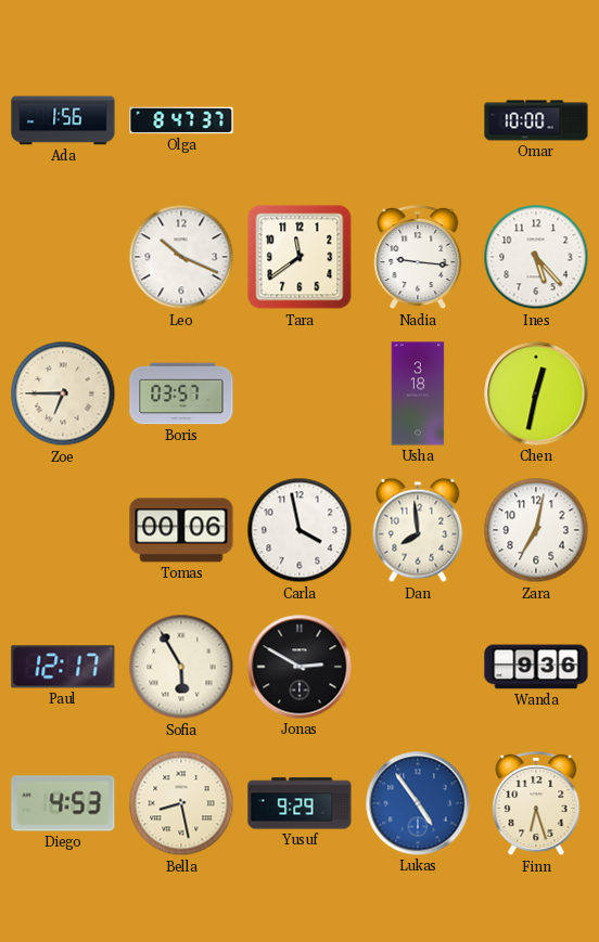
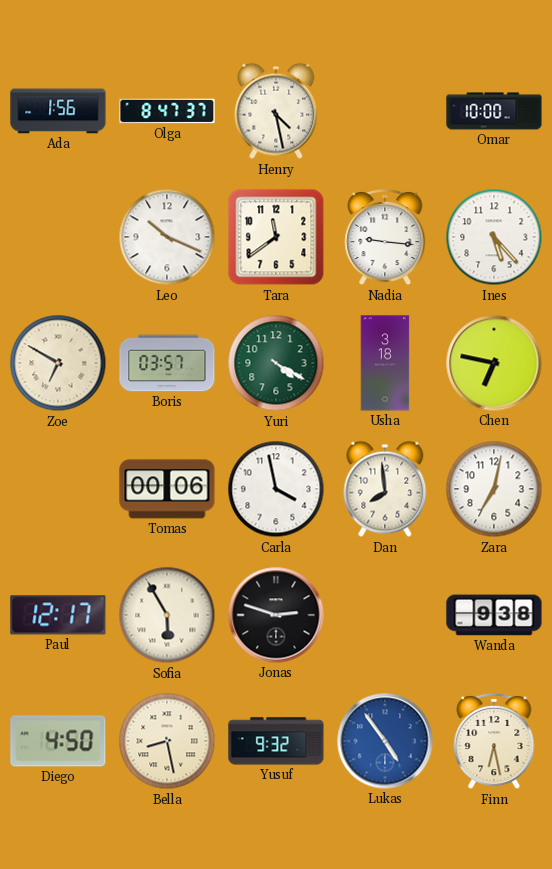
Henry: none -> 4:28 (276, 111)
Zoe: 6:45 -> 6:50 (58, 363)
Yuri: none -> 4:20 (276, 363)
Chen: 12:32 -> 6:47 (494, 363)
Jonas: 2:50 -> 2:48 (276, 615)
Wanda: 9:36 -> 9:38 (494, 615)
Diego: 4:53 -> 4:50 (58, 741)
Yusuf: 9:29 -> 9:32 (276, 741)
Finn: 6:27 -> 6:28 (494, 741)
